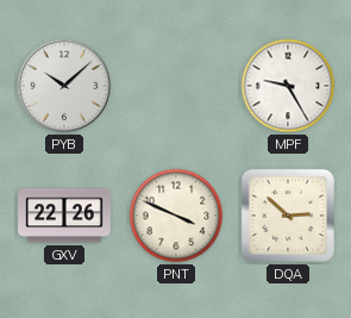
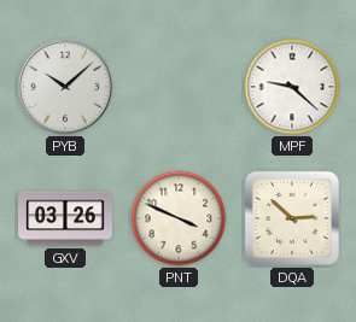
MPF: 9:25 -> 9:22 (292, 87)
GXV: 22:26 -> 03:26 (65, 218)
